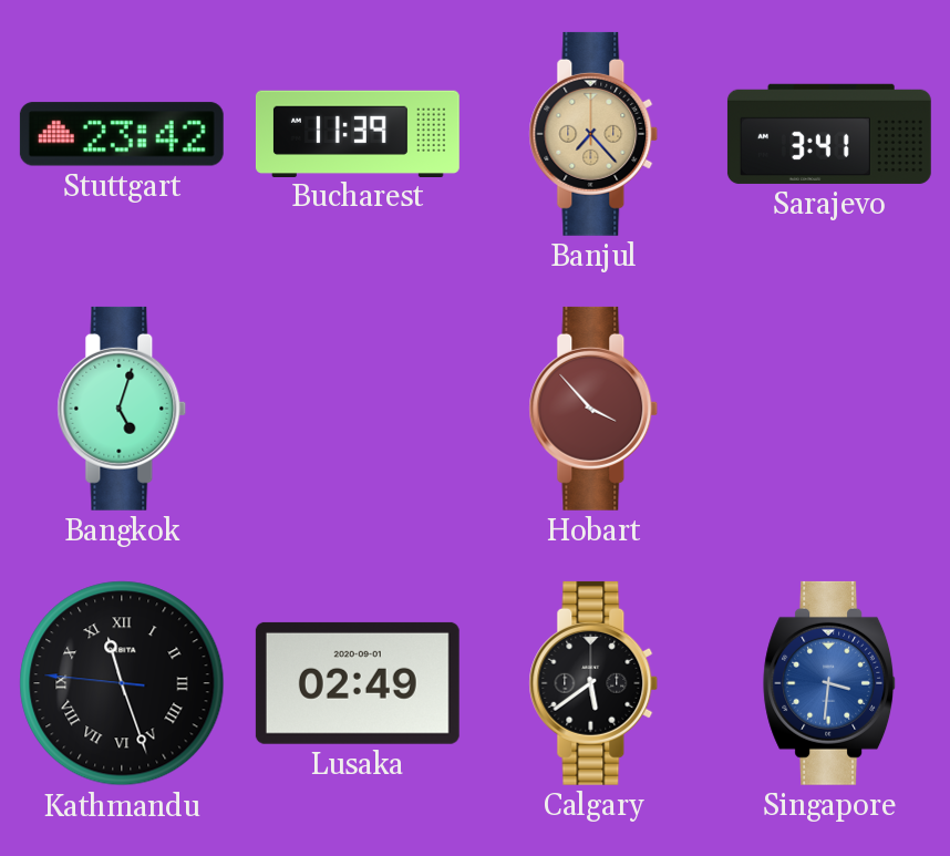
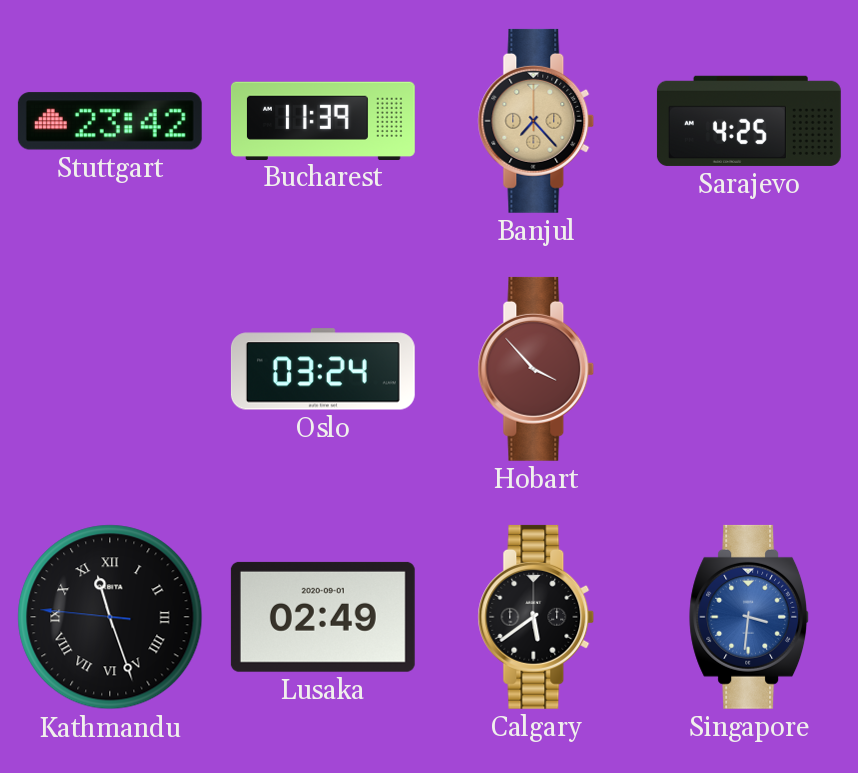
Sarajevo: 3:41 -> 4:25 (749, 121)
Bangkok: 5:03 -> none (122, 409)
Oslo: none -> 03:24 (323, 369)
